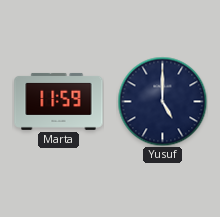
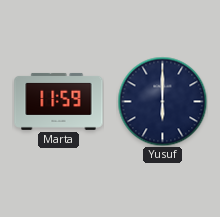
Yusuf: 5:00 -> 6:00 (162, 101)
